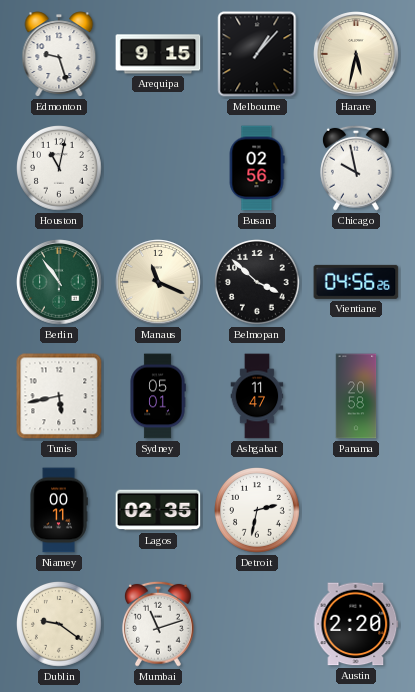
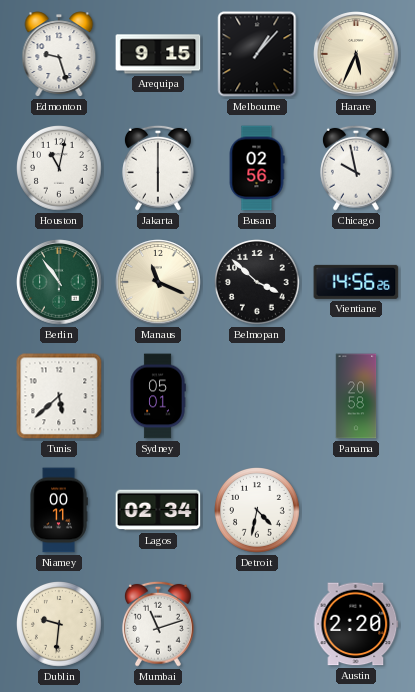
Harare: 5:32 -> 5:34 (356, 54)
Jakarta: none -> 6:00 (159, 168)
Vientiane: 04:56 -> 14:56 (356, 282)
Tunis: 5:43 -> 5:38 (59, 396)
Ashgabat: 11:47 -> none (257, 396)
Lagos: 02:35 -> 02:34 (158, 510)
Detroit: 2:32 -> 4:32 (258, 511)
Dublin: 9:21 -> 9:31 (60, 625)
